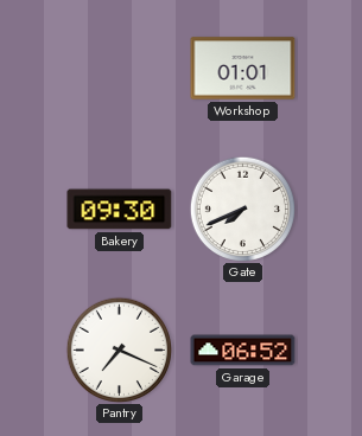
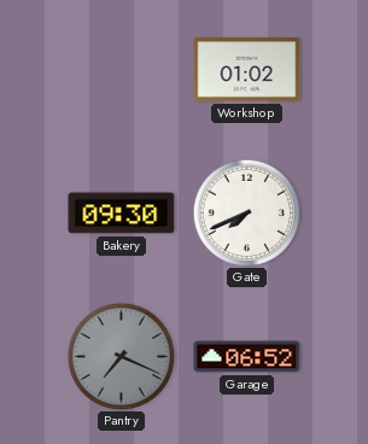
Workshop: 01:01 -> 01:02 (247, 70)
Pantry dial: white -> grey (121, 356)
